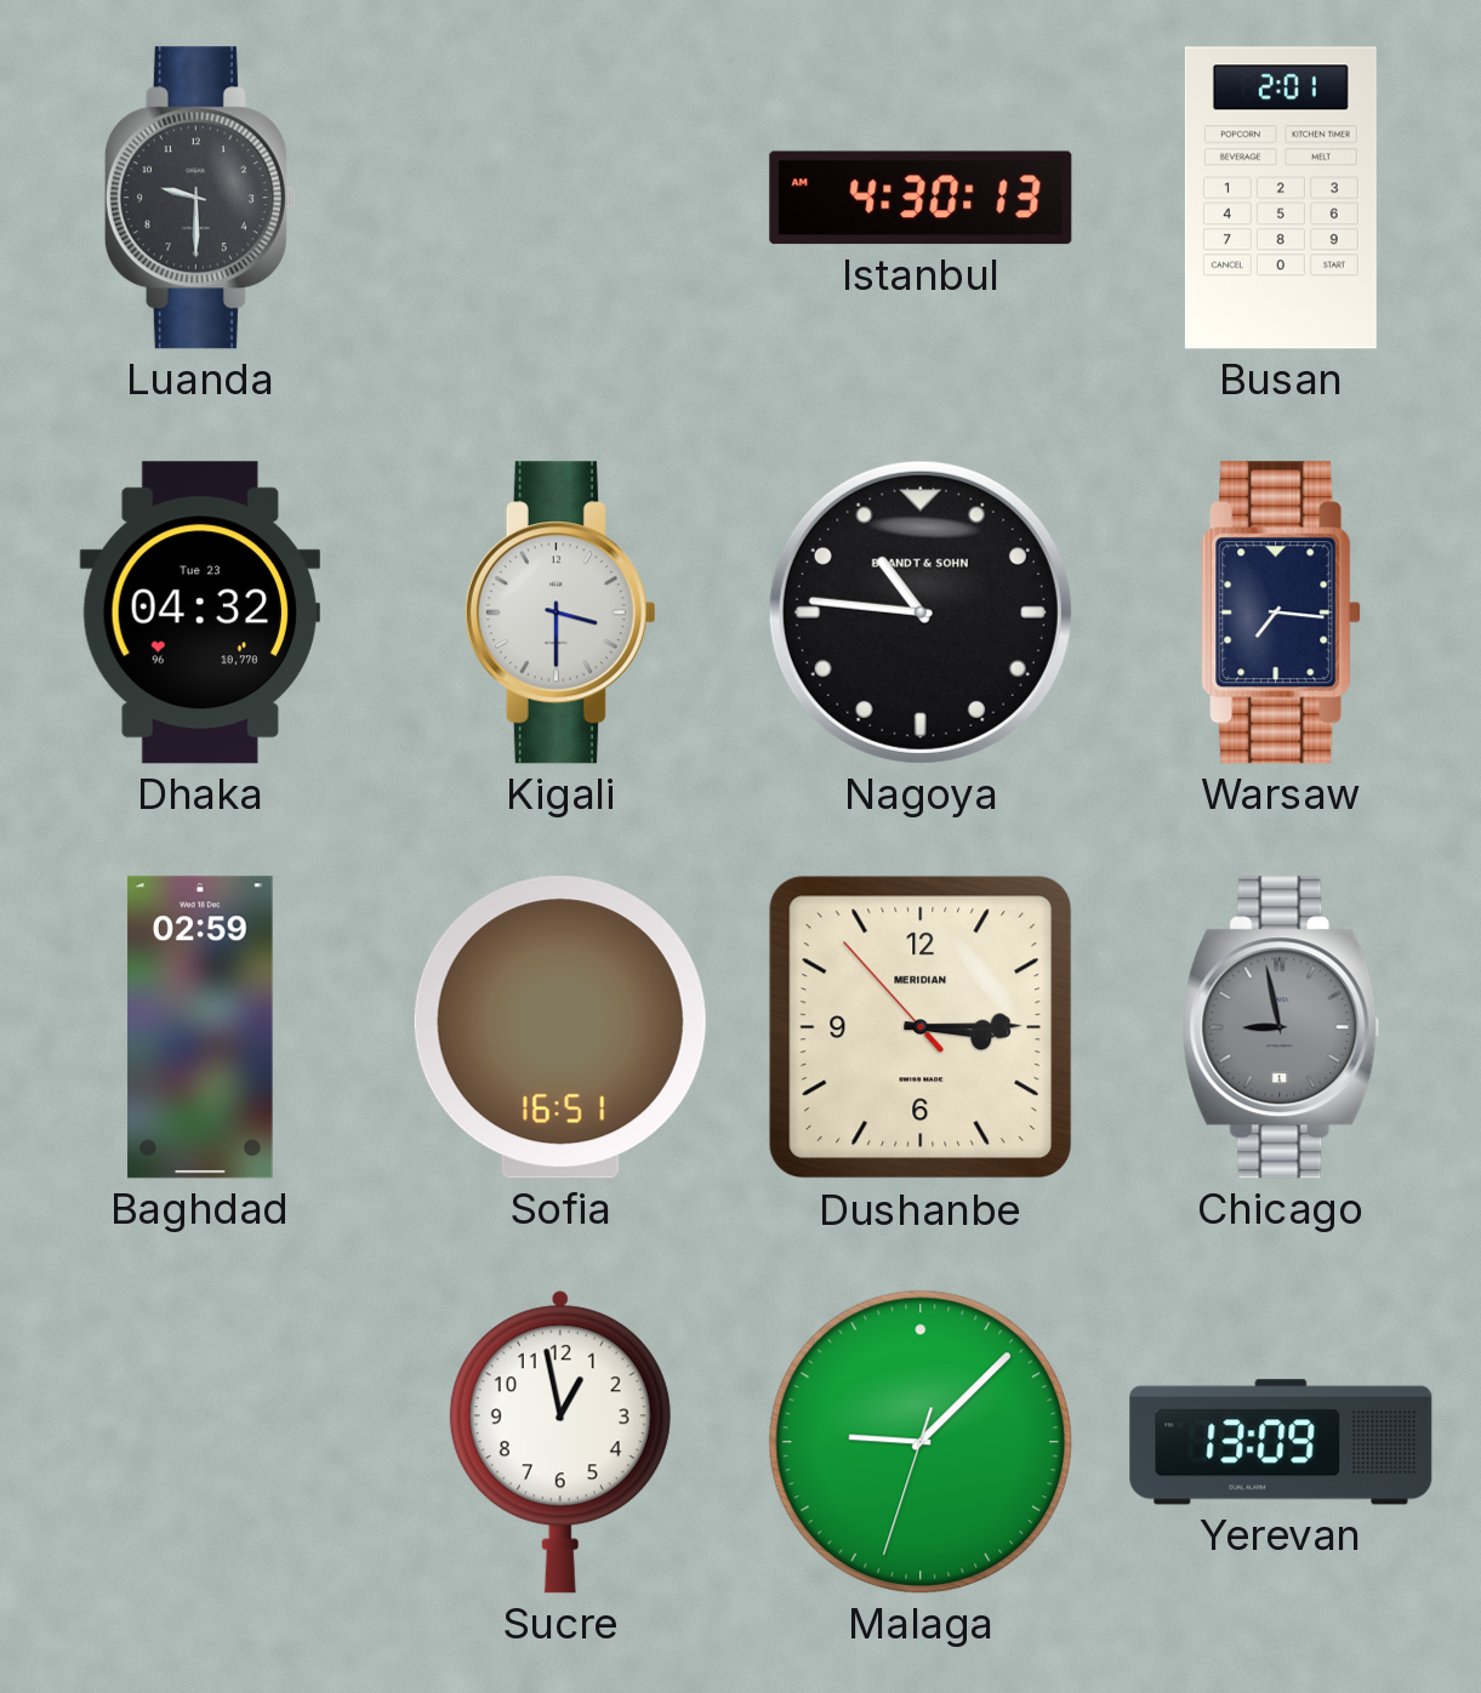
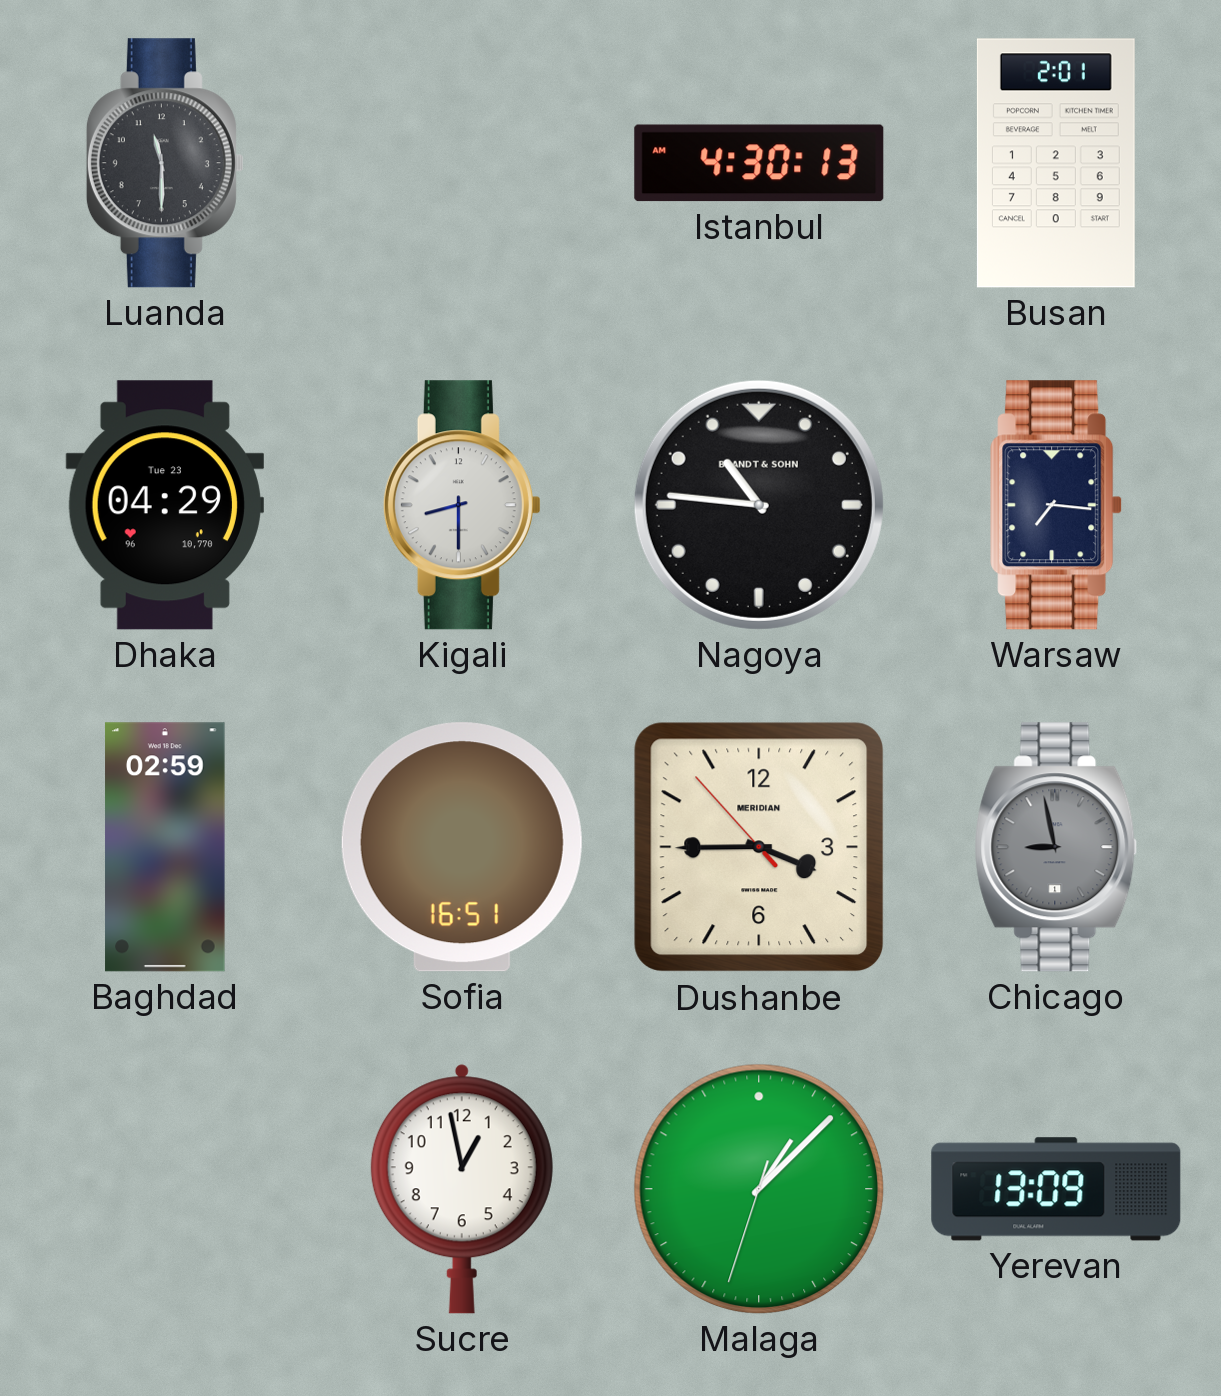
Luanda: 9:30 -> 11:30 (165, 163)
Dhaka: 04:32 -> 04:29 (165, 505)
Kigali: 3:30 -> 8:30 (462, 505)
Dushanbe: 3:14 -> 3:44 (759, 847)
Malaga: 9:07 -> 1:07 (759, 1189)
